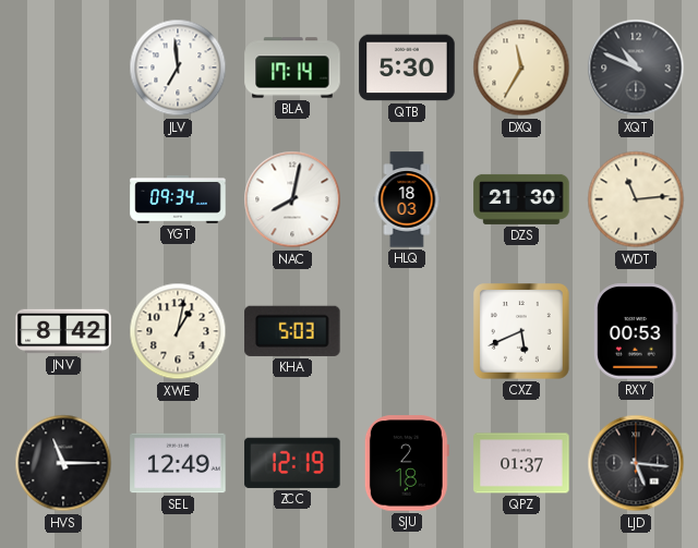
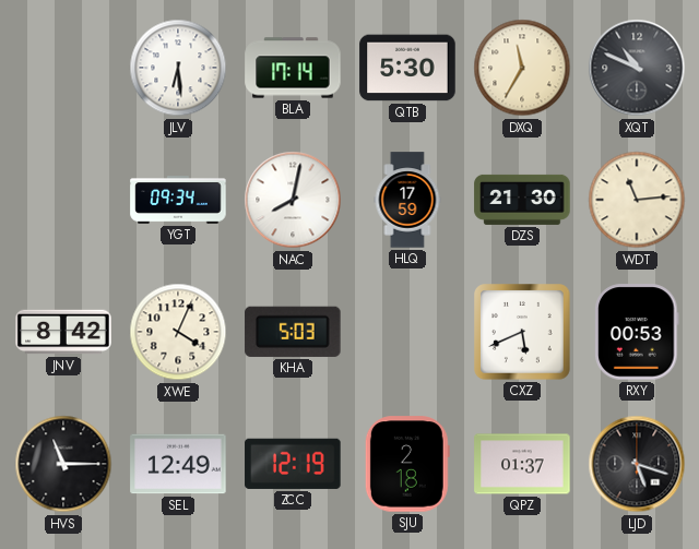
JLV: 6:59 -> 6:29 (178, 68)
HLQ: 18:03 -> 17:59 (407, 200)
XWE: 1:02 -> 4:04 (178, 332)
LJD: 5:16 -> 5:18 (637, 464)
